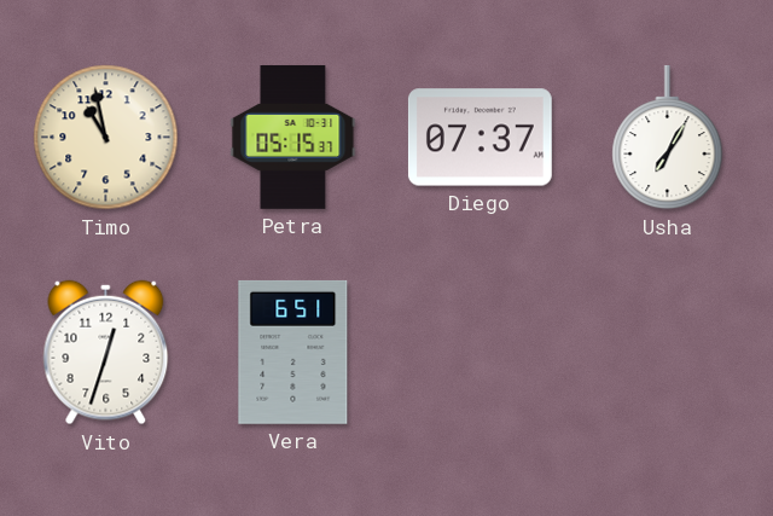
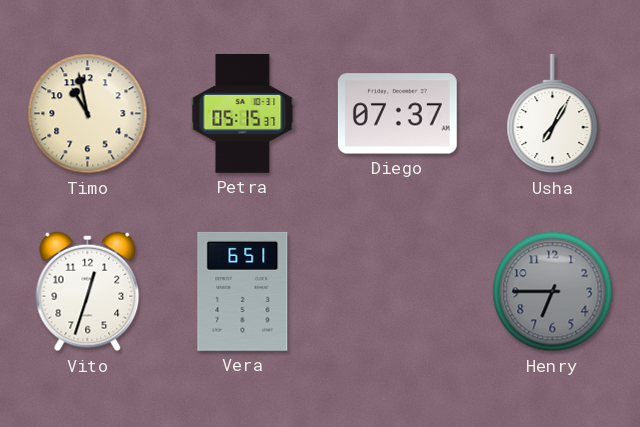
Henry: none -> 6:45 (553, 292)
